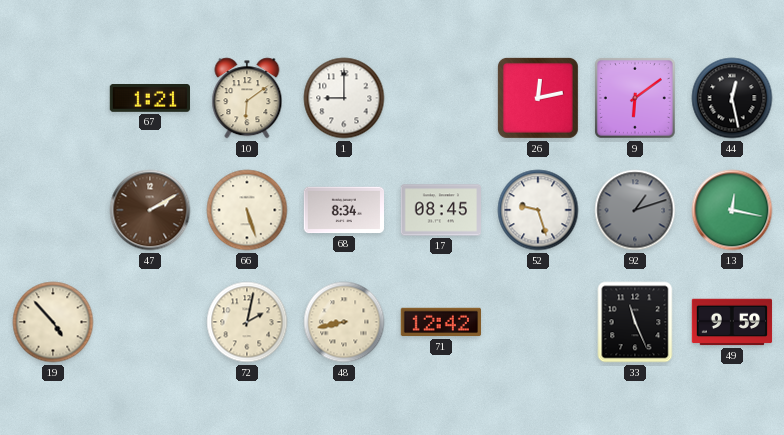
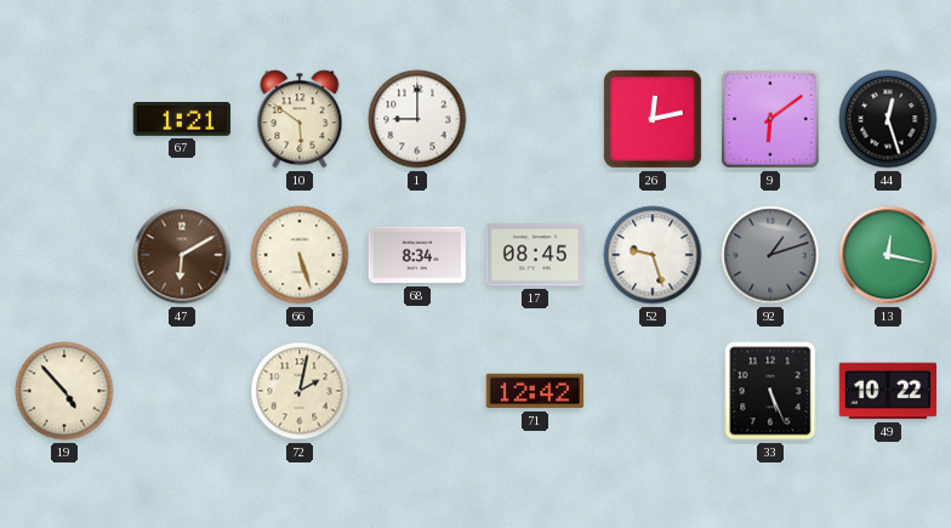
10: 6:09 -> 5:51 (300, 119)
44: 12:28 -> 12:27 (888, 119)
47: 2:10 -> 6:10 (182, 255)
48: 8:43 -> none (344, 322)
33: 11:26 -> 5:26 (770, 391)
49: 9:59 -> 10:22 (888, 391)
